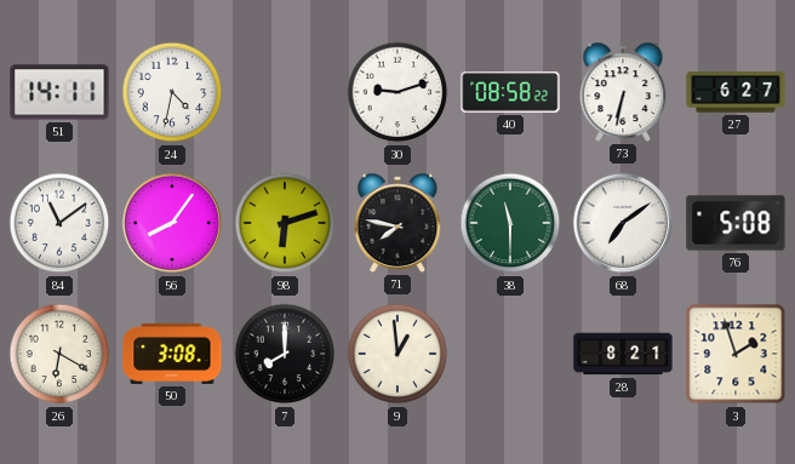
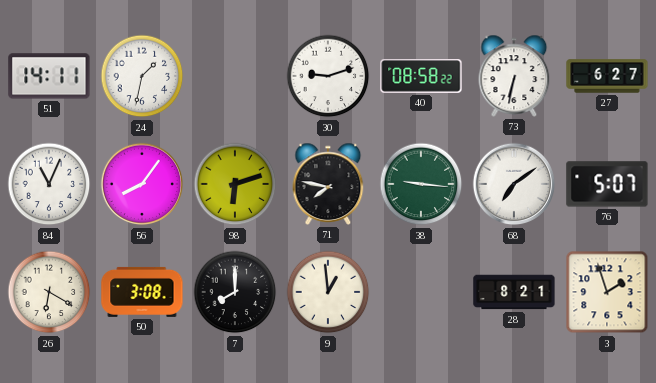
24: 4:32 -> 1:32 (142, 76)
84: 11:09 -> 11:04 (49, 184)
38: 11:30 -> 9:16 (421, 184)
76: 5:08 -> 5:07 (607, 184)
